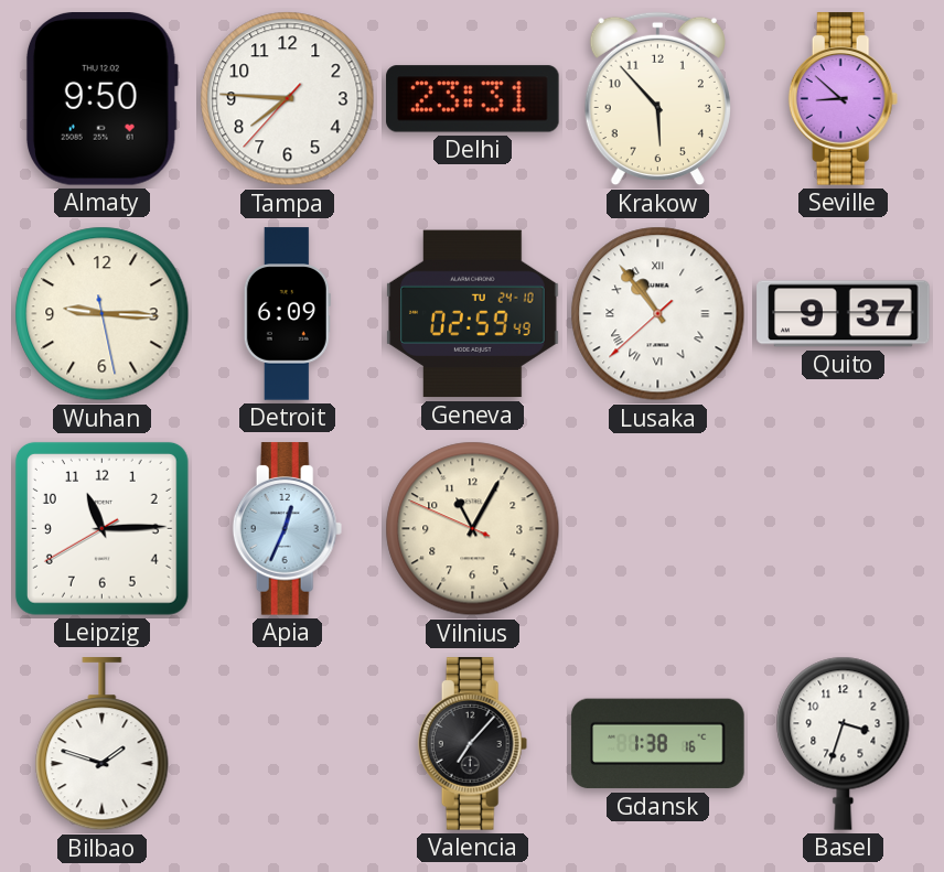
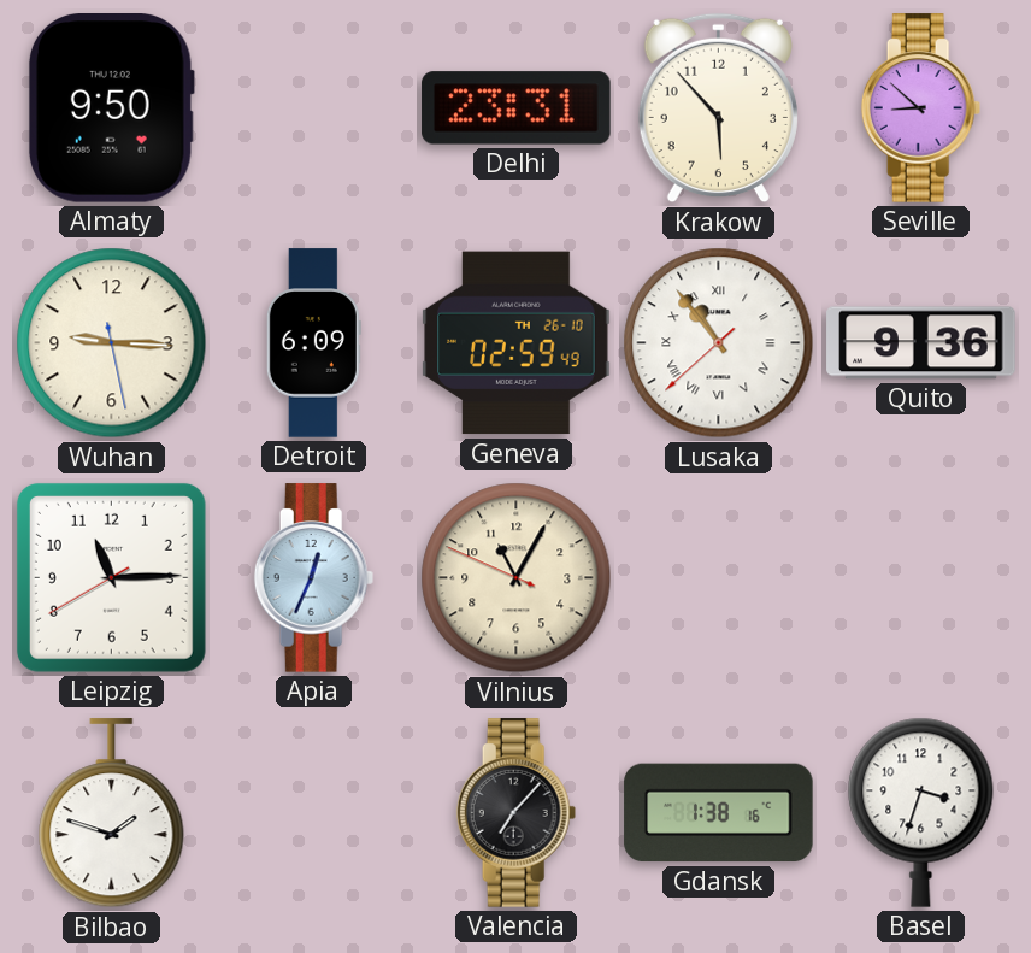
Tampa: 7:45 -> none (288, 99)
Geneva date: TU 24-10 -> TH 26-10 (517, 343)
Quito: 9:37 -> 9:36 (921, 343)
